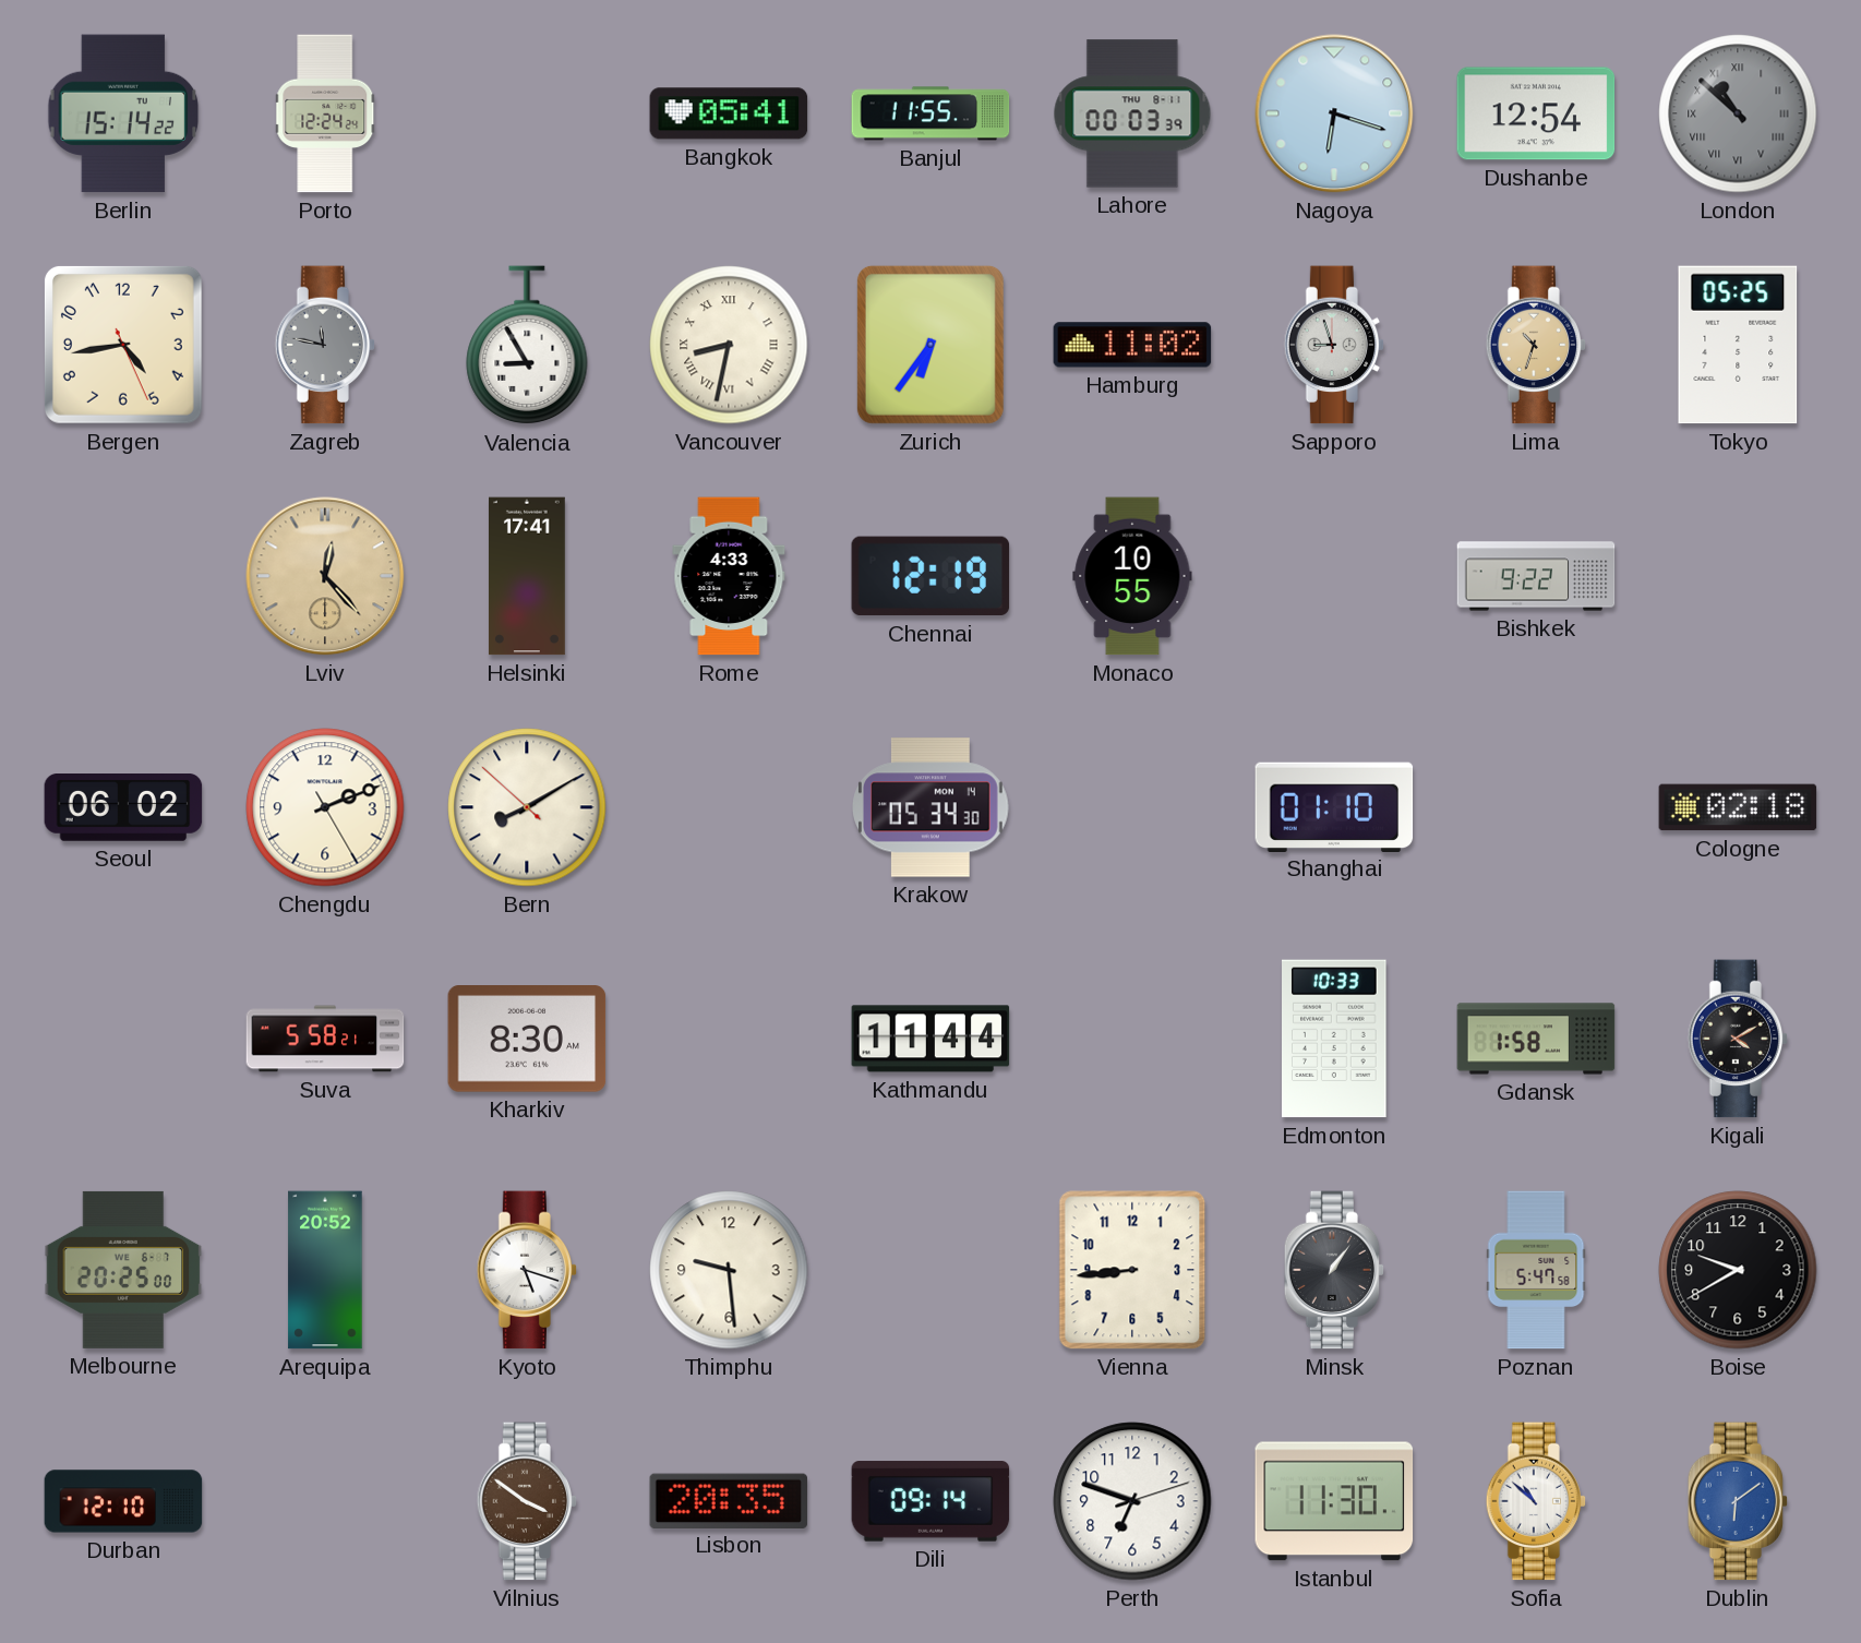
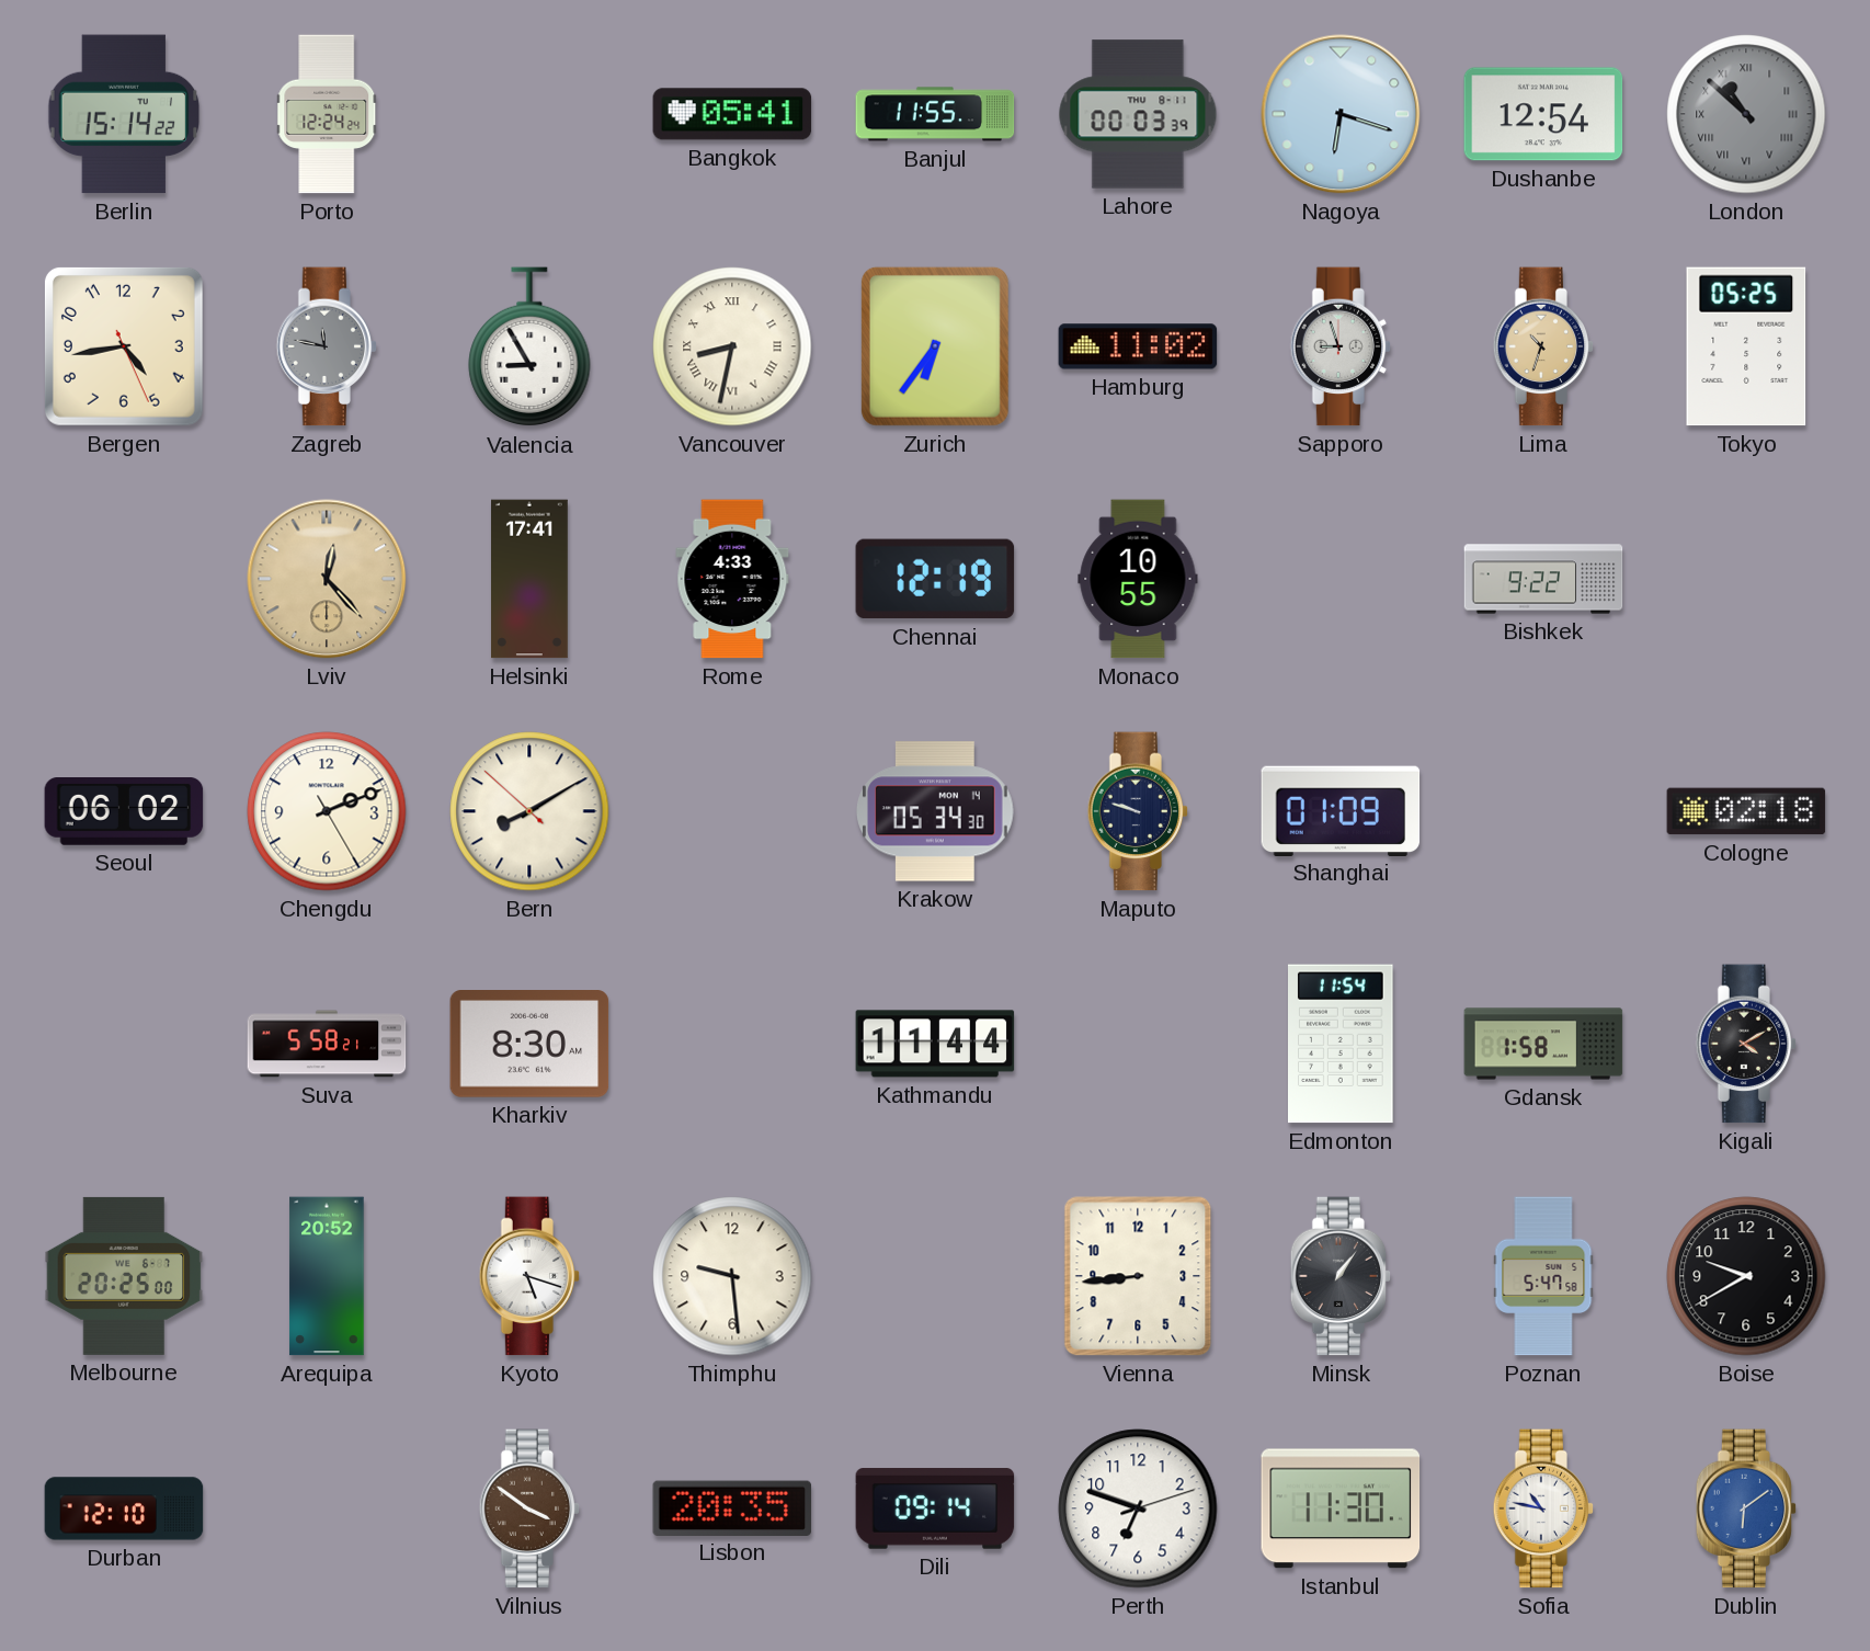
Maputo: none -> 9:48 (1138, 811)
Shanghai: 01:10 -> 01:09 (1341, 810)
Edmonton: 10:33 -> 11:54 (1341, 1044)
Sofia: 10:52 -> 10:47 (1543, 1508)
